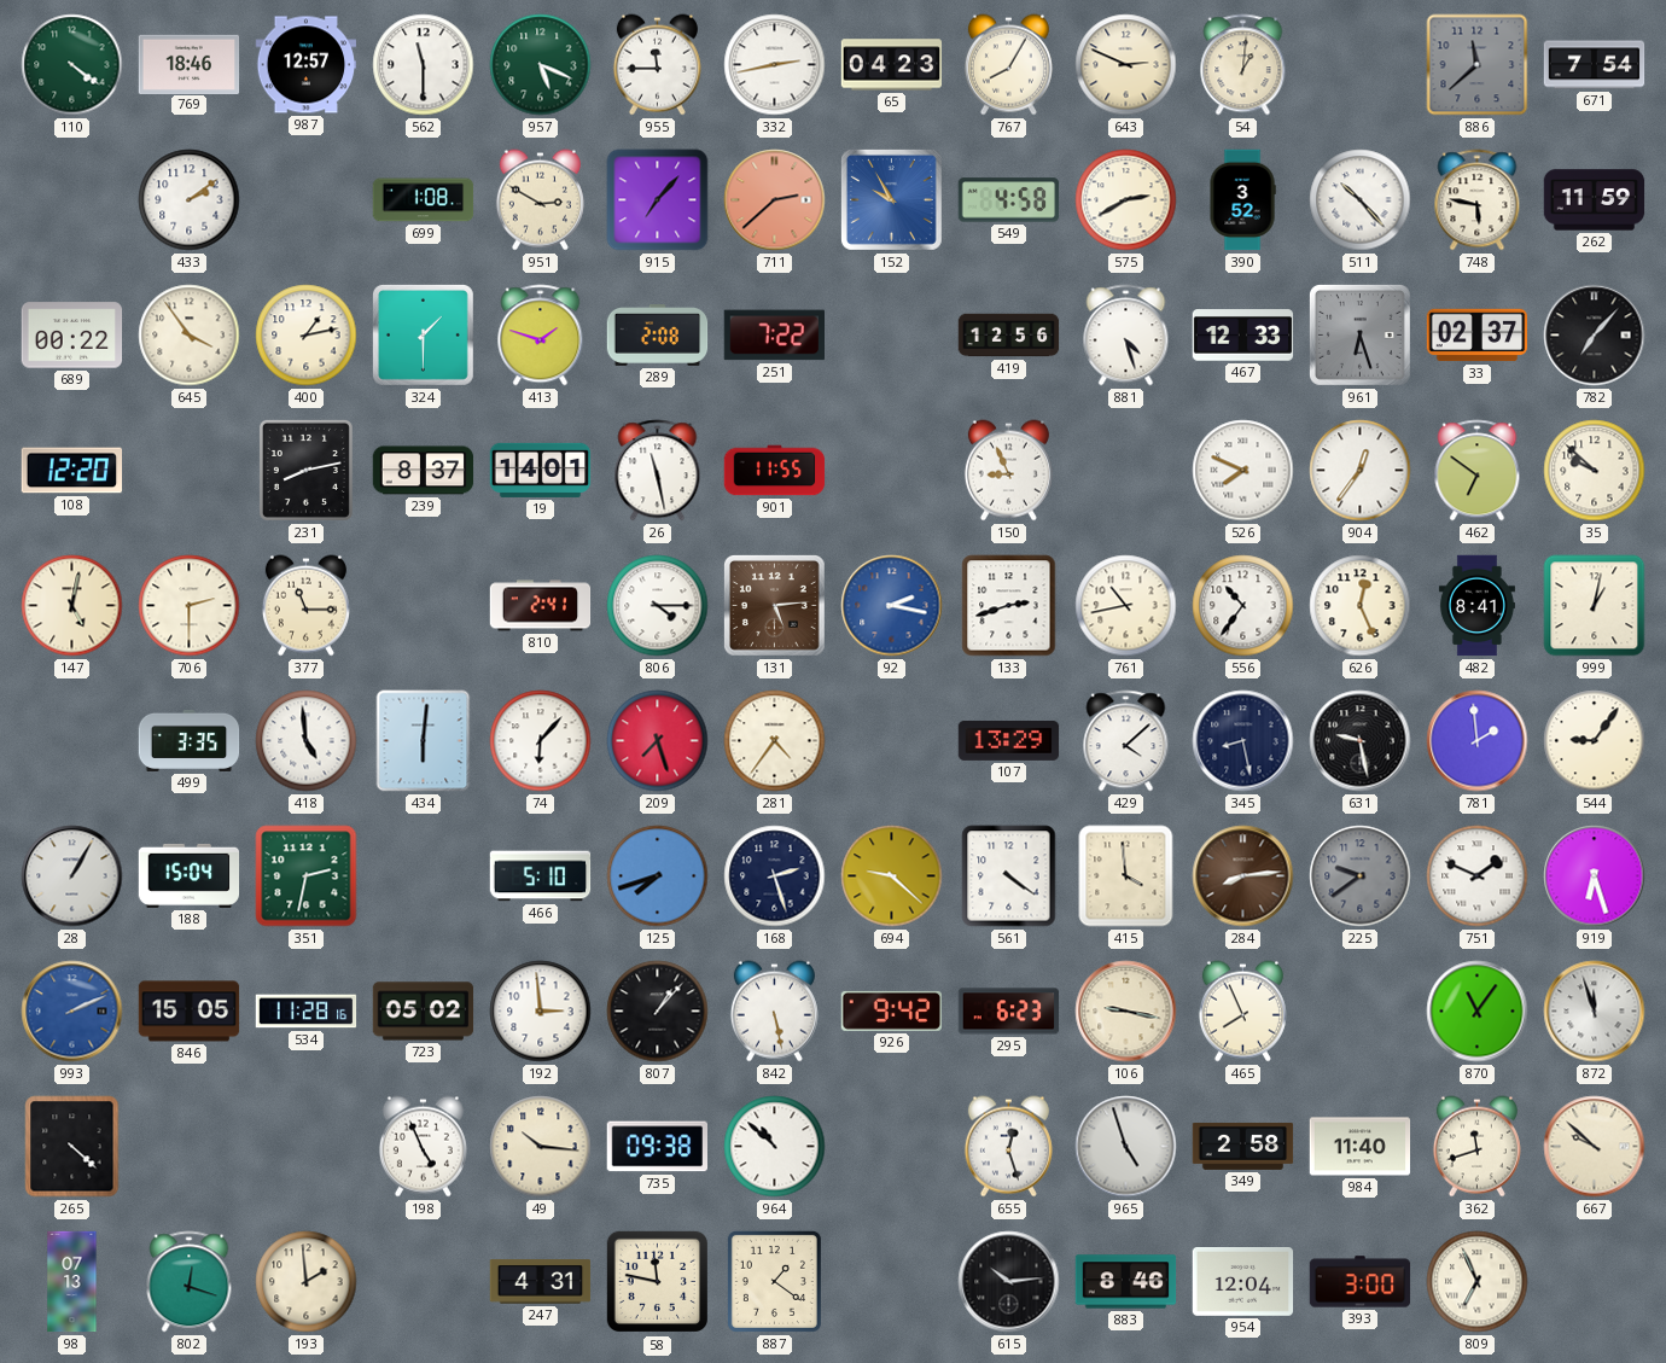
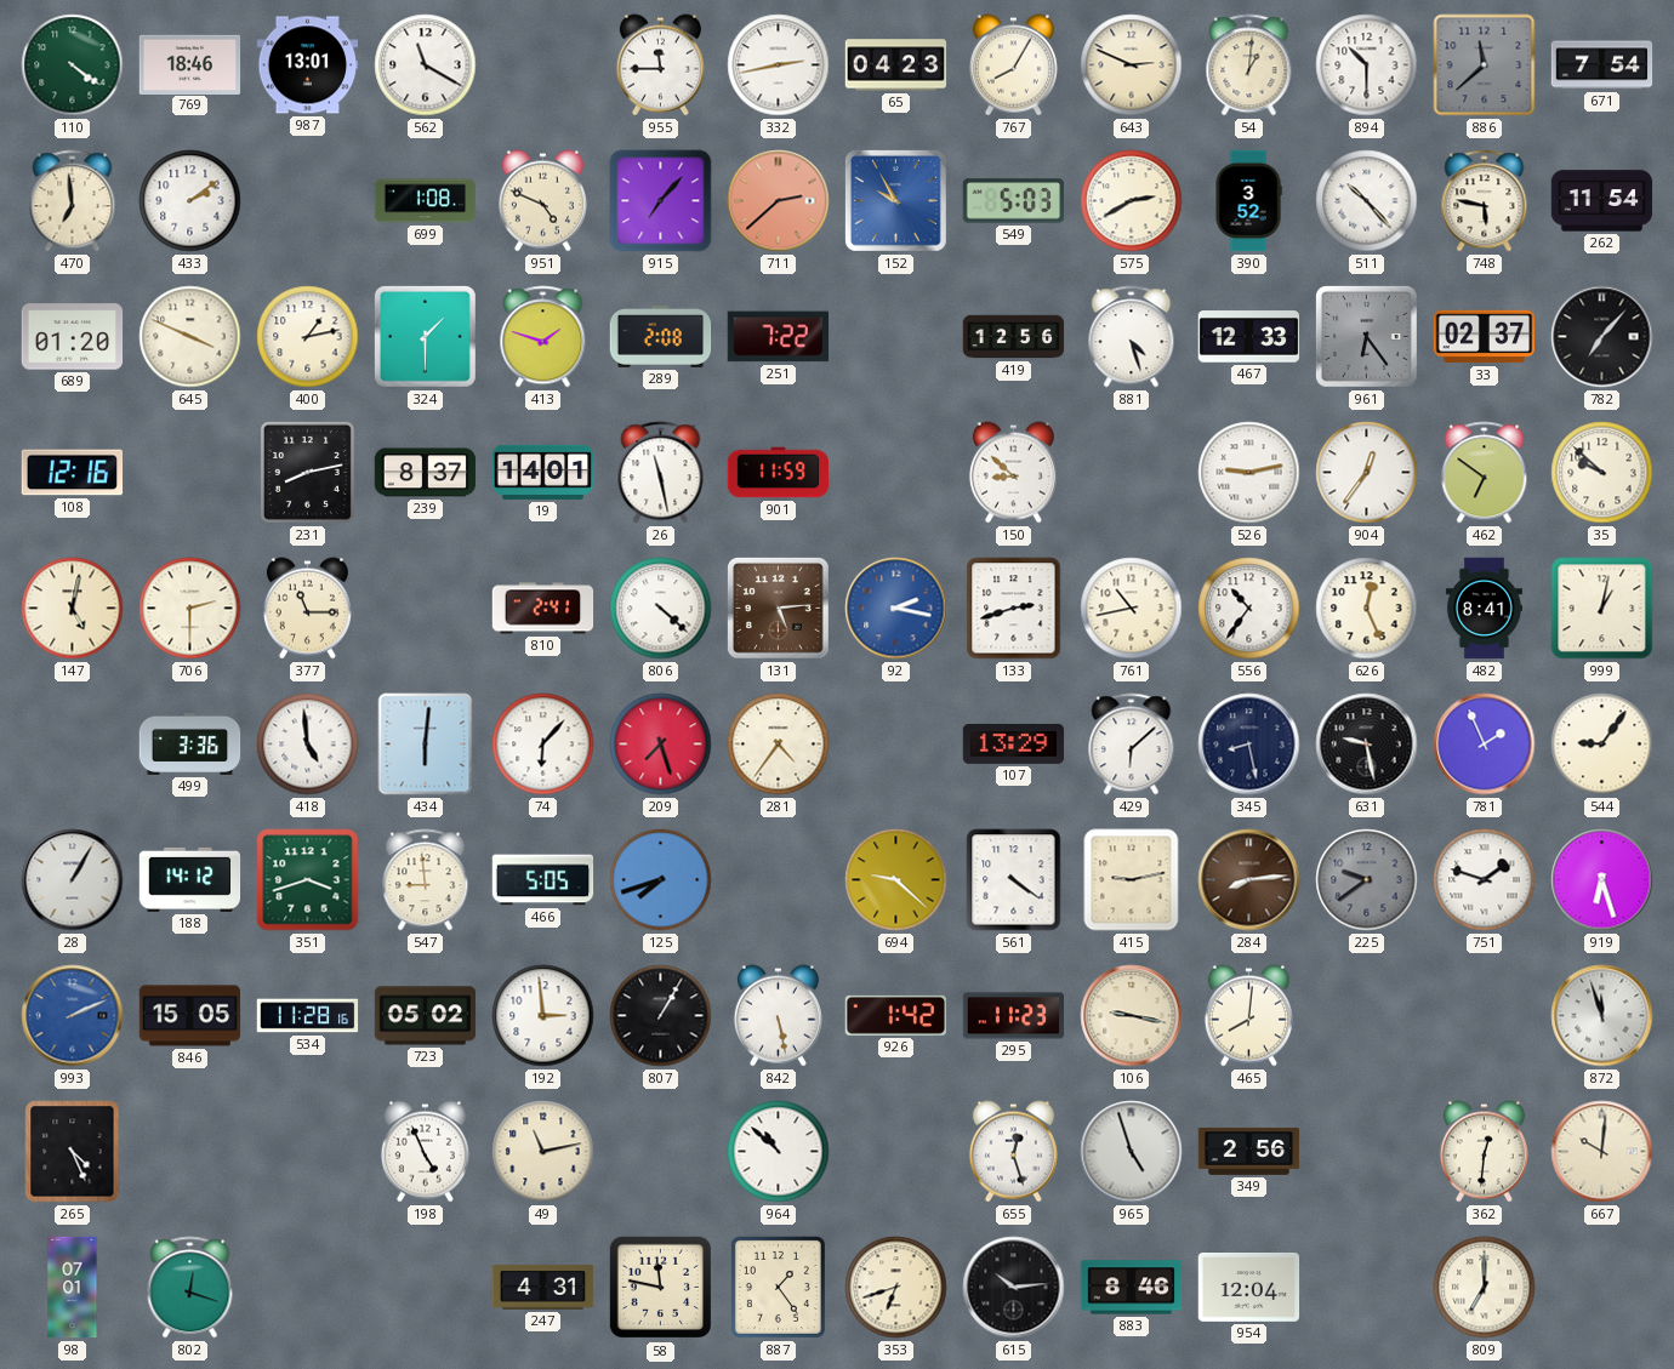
987: 12:57 -> 13:01 (308, 65)
562: 11:30 -> 11:20 (426, 65)
957: 5:19 -> none (541, 65)
894: none -> 10:30 (1367, 65)
470: none -> 6:59 (73, 201)
951: 2:50 -> 4:49 (542, 201)
549: 4:58 -> 5:03 (1014, 201)
262: 11:59 -> 11:54 (1602, 201)
689: 00:22 -> 01:20 (73, 337)
645: 3:54 -> 3:49 (190, 337)
961: 6:27 -> 6:24 (1366, 336)
108: 12:20 -> 12:16 (73, 473)
901: 11:55 -> 11:59 (779, 473)
150: 8:56 -> 8:52 (1013, 473)
526: 7:49 -> 9:13 (1249, 473)
806: 4:15 -> 4:22 (661, 609)
499: 3:35 -> 3:36 (190, 743)
429: 4:08 -> 6:08 (1132, 745)
781: 1:59 -> 1:56 (1485, 745)
188: 15:04 -> 14:12 (190, 879)
351: 2:32 -> 3:42 (308, 880)
547: none -> 8:59 (426, 880)
466: 5:10 -> 5:05 (543, 880)
168: 2:27 -> none (775, 876)
415: 3:59 -> 9:13 (1132, 880)
751: 1:49 -> 1:48 (1485, 880)
807: 1:07 -> 1:05 (661, 1016)
926: 9:42 -> 1:42 (895, 1015)
295: 6:23 -> 11:23 (1014, 1016)
465: 7:56 -> 8:01 (1248, 1016)
870: 11:06 -> none (1478, 1012)
265: 4:22 -> 4:26 (73, 1152)
49: 10:16 -> 11:13 (543, 1152)
735: 09:38 -> none (657, 1147)
349: 2:58 -> 2:56 (1249, 1152)
984: 11:40 -> none (1361, 1147)
362: 11:42 -> 12:31 (1484, 1152)
667: 9:52 -> 10:01 (1602, 1152)
98: 07:13 -> 07:01 (73, 1288)
193: 1:59 -> none (307, 1282)
887: 1:21 -> 1:24 (778, 1287)
353: none -> 6:42 (896, 1288)
393: 3:00 -> none (1361, 1282)
809: 6:56 -> 7:00 (1485, 1288)
